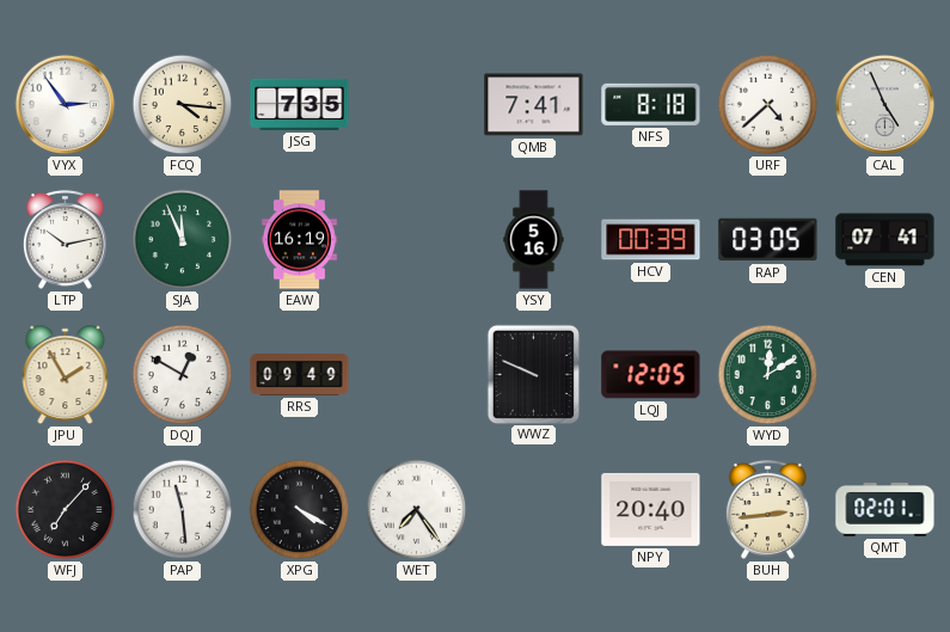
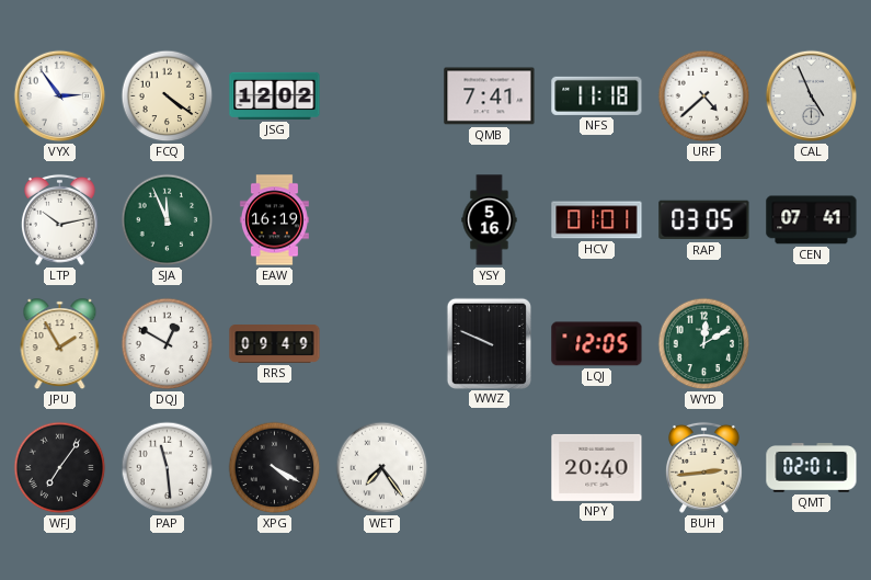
FCQ: 4:16 -> 4:21 (168, 96)
JSG: 7:35 -> 12:02 (275, 95)
NFS: 8:18 -> 11:18 (597, 95)
HCV: 00:39 -> 01:01 (597, 220)
WFJ: 7:07 -> 7:06 (60, 468)
